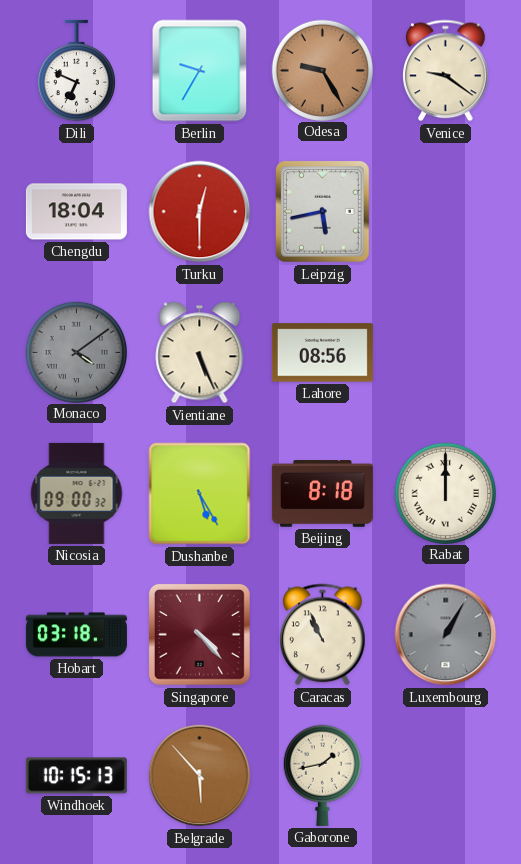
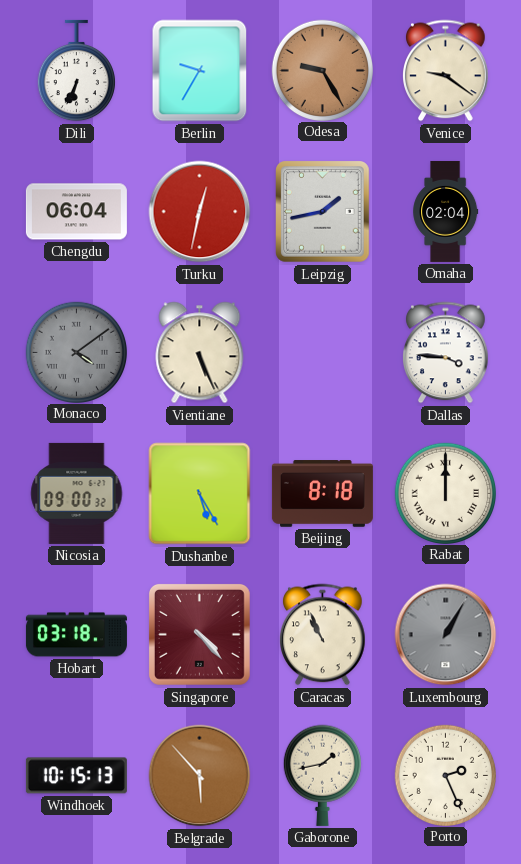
Dili: 6:49 -> 6:34 (76, 71)
Chengdu: 18:04 -> 06:04 (76, 212)
Turku: 12:30 -> 12:32 (200, 212)
Leipzig: 5:43 -> 1:43 (323, 212)
Omaha: none -> 02:04 (446, 211)
Lahore: 08:56 -> none (322, 353)
Dallas: none -> 3:46 (446, 353)
Porto: none -> 2:26 (445, 775)
